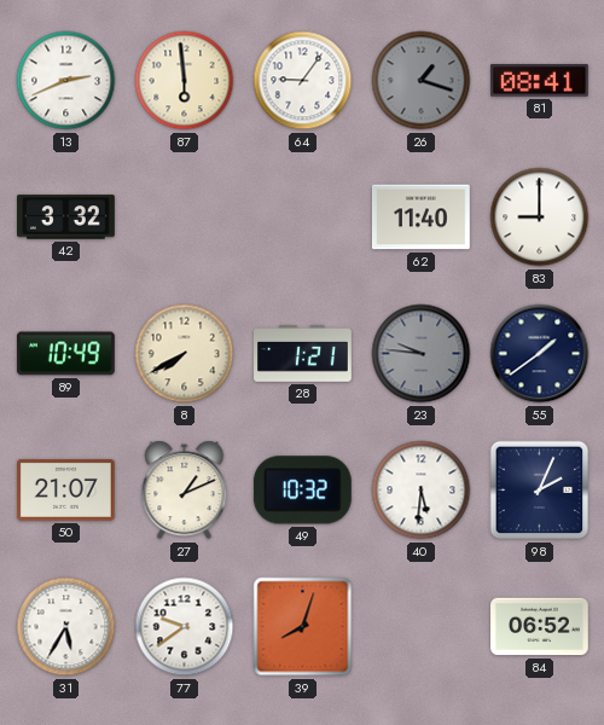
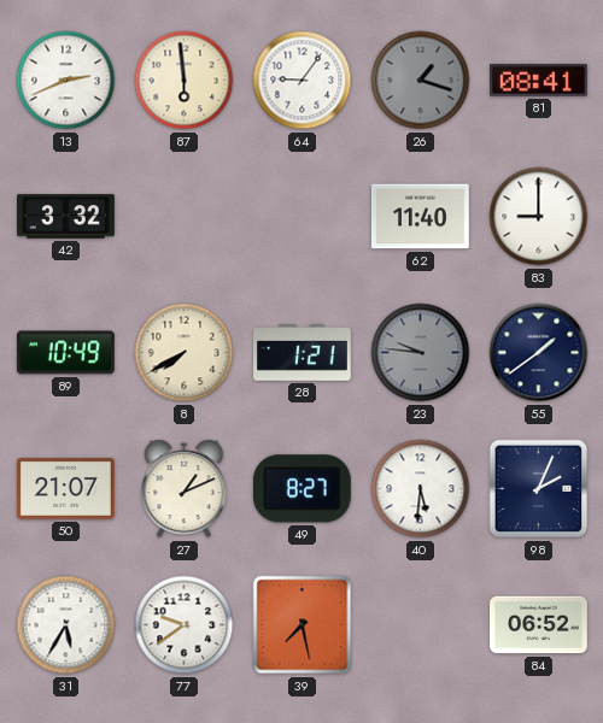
49: 10:32 -> 8:27 (301, 489)
39: 8:03 -> 7:28 (303, 625)
